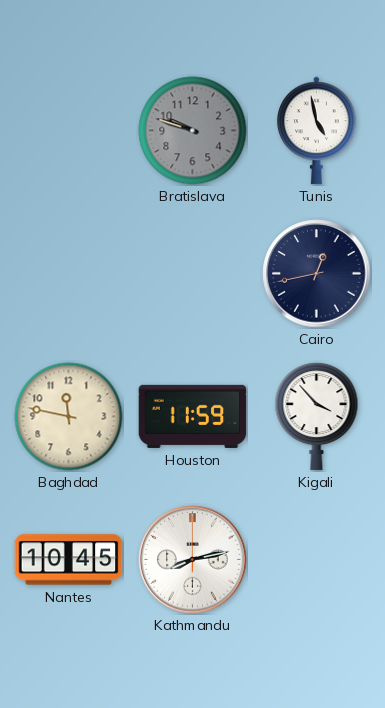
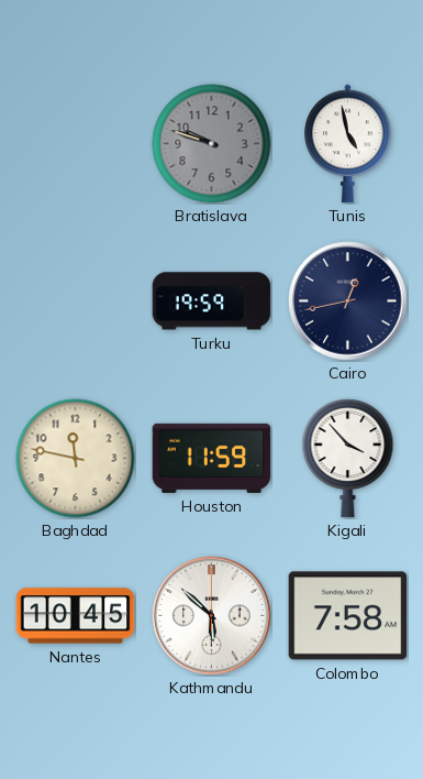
Turku: none -> 19:59 (212, 301)
Kathmandu: 8:13 -> 5:52 (212, 616)
Colombo: none -> 7:58 (348, 616)
